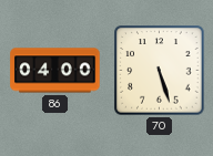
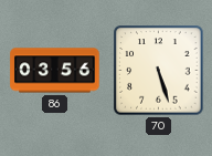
86: 04:00 -> 03:56 (55, 71)
